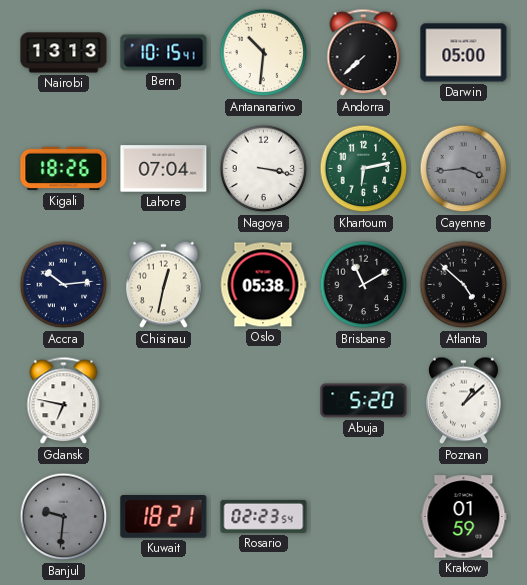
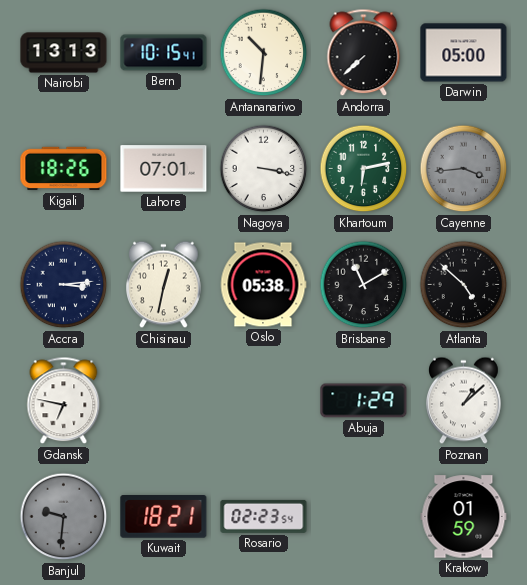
Lahore: 07:04 -> 07:01 (164, 169)
Accra: 10:14 -> 3:14 (64, 285)
Abuja: 5:20 -> 1:29 (364, 401)
